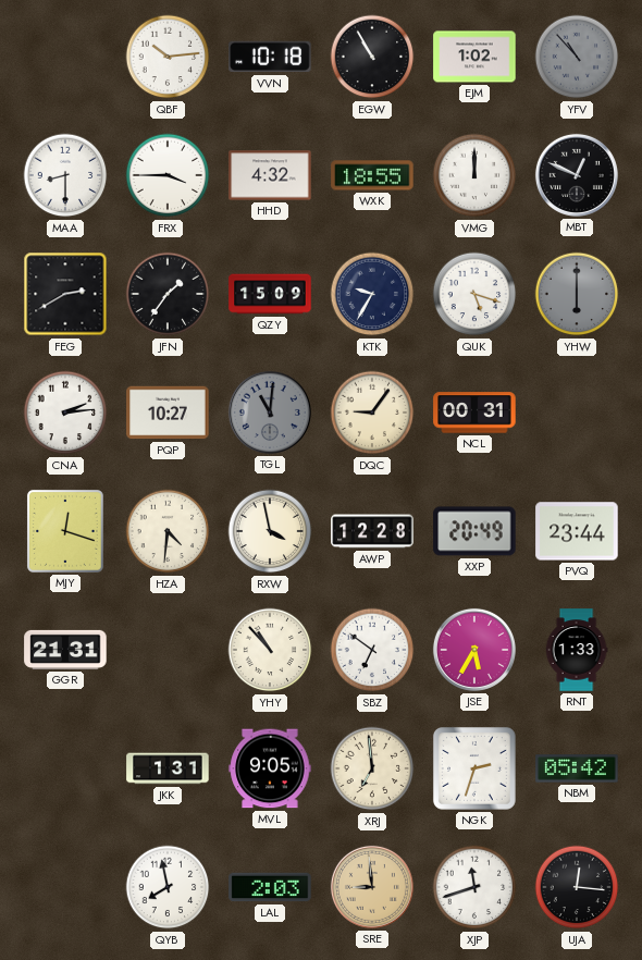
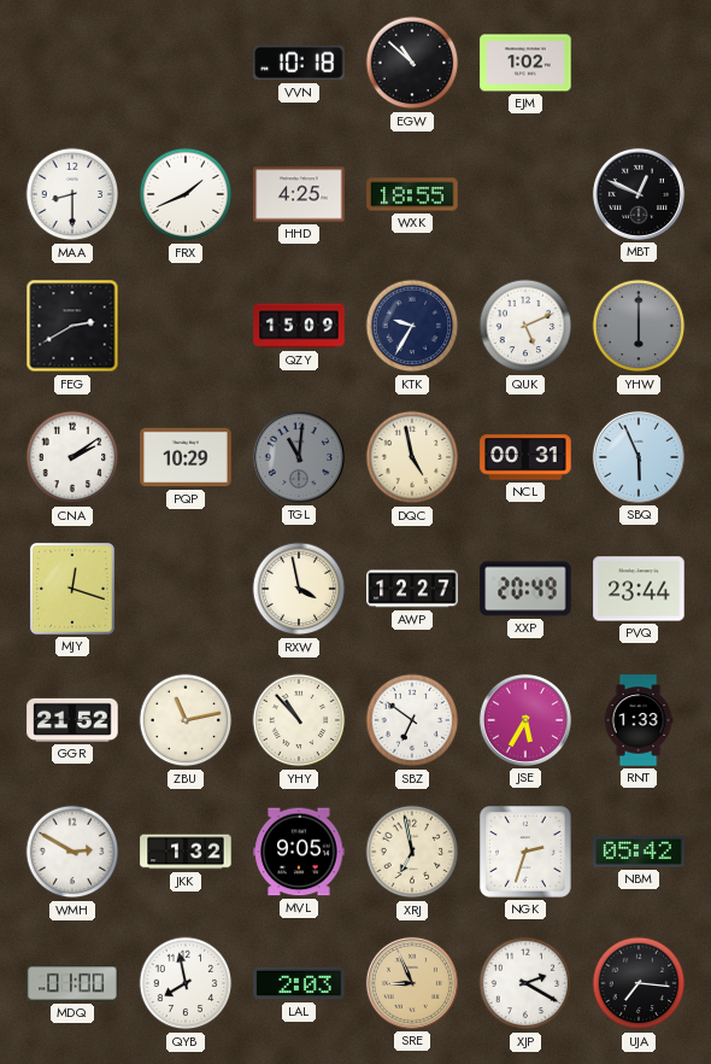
QBF: 10:14 -> none (168, 57)
EGW: 10:55 -> 10:52 (412, 63)
YFV: 10:53 -> none (577, 57)
FRX: 3:45 -> 1:41 (186, 194)
HHD: 4:32 -> 4:25 (299, 194)
VMG: 12:00 -> none (474, 175)
JFN: 1:36 -> none (168, 294)
QUK: 5:18 -> 5:11 (525, 326)
CNA: 2:14 -> 2:09 (72, 457)
PQP: 10:27 -> 10:29 (186, 457)
DQC: 9:06 -> 4:58 (412, 457)
SBQ: none -> 5:56 (639, 457)
HZA: 4:31 -> none (168, 531)
AWP: 12:28 -> 12:27 (412, 589)
GGR: 21:31 -> 21:52 (72, 720)
ZBU: none -> 11:13 (186, 720)
WMH: none -> 2:50 (72, 852)
JKK: 1:31 -> 1:32 (186, 852)
XRJ: 6:59 -> 6:58 (412, 852)
MDQ: none -> 01:00 (72, 983)
SRE: 8:59 -> 8:56 (412, 983)
XJP: 11:42 -> 2:20 (525, 983)
UJA: 12:16 -> 7:16 (639, 983)
